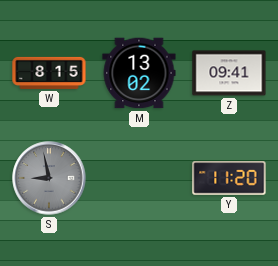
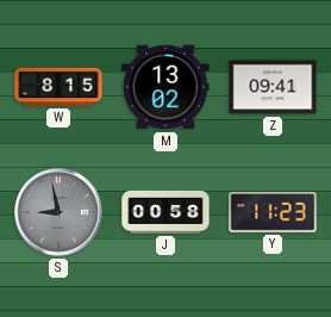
J: none -> 00:58 (165, 212)
Y: 11:20 -> 11:23 (273, 212)
